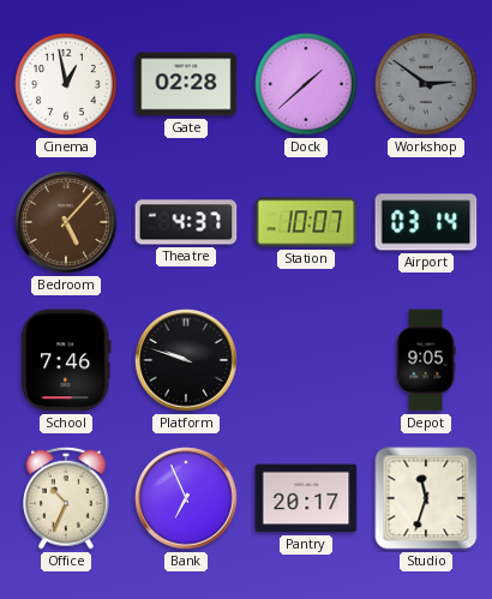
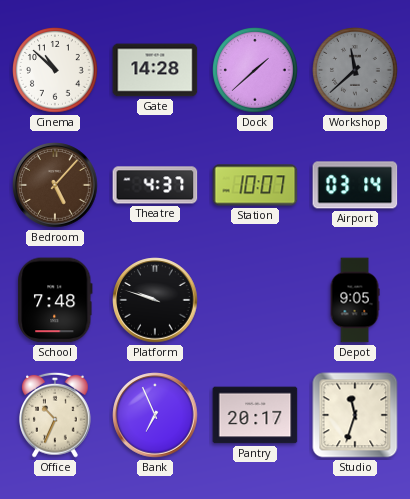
Cinema: 12:58 -> 10:52 (56, 71)
Gate: 02:28 -> 14:28 (155, 70)
Workshop: 2:51 -> 11:38 (356, 71)
School: 7:46 -> 7:48 (55, 300)
